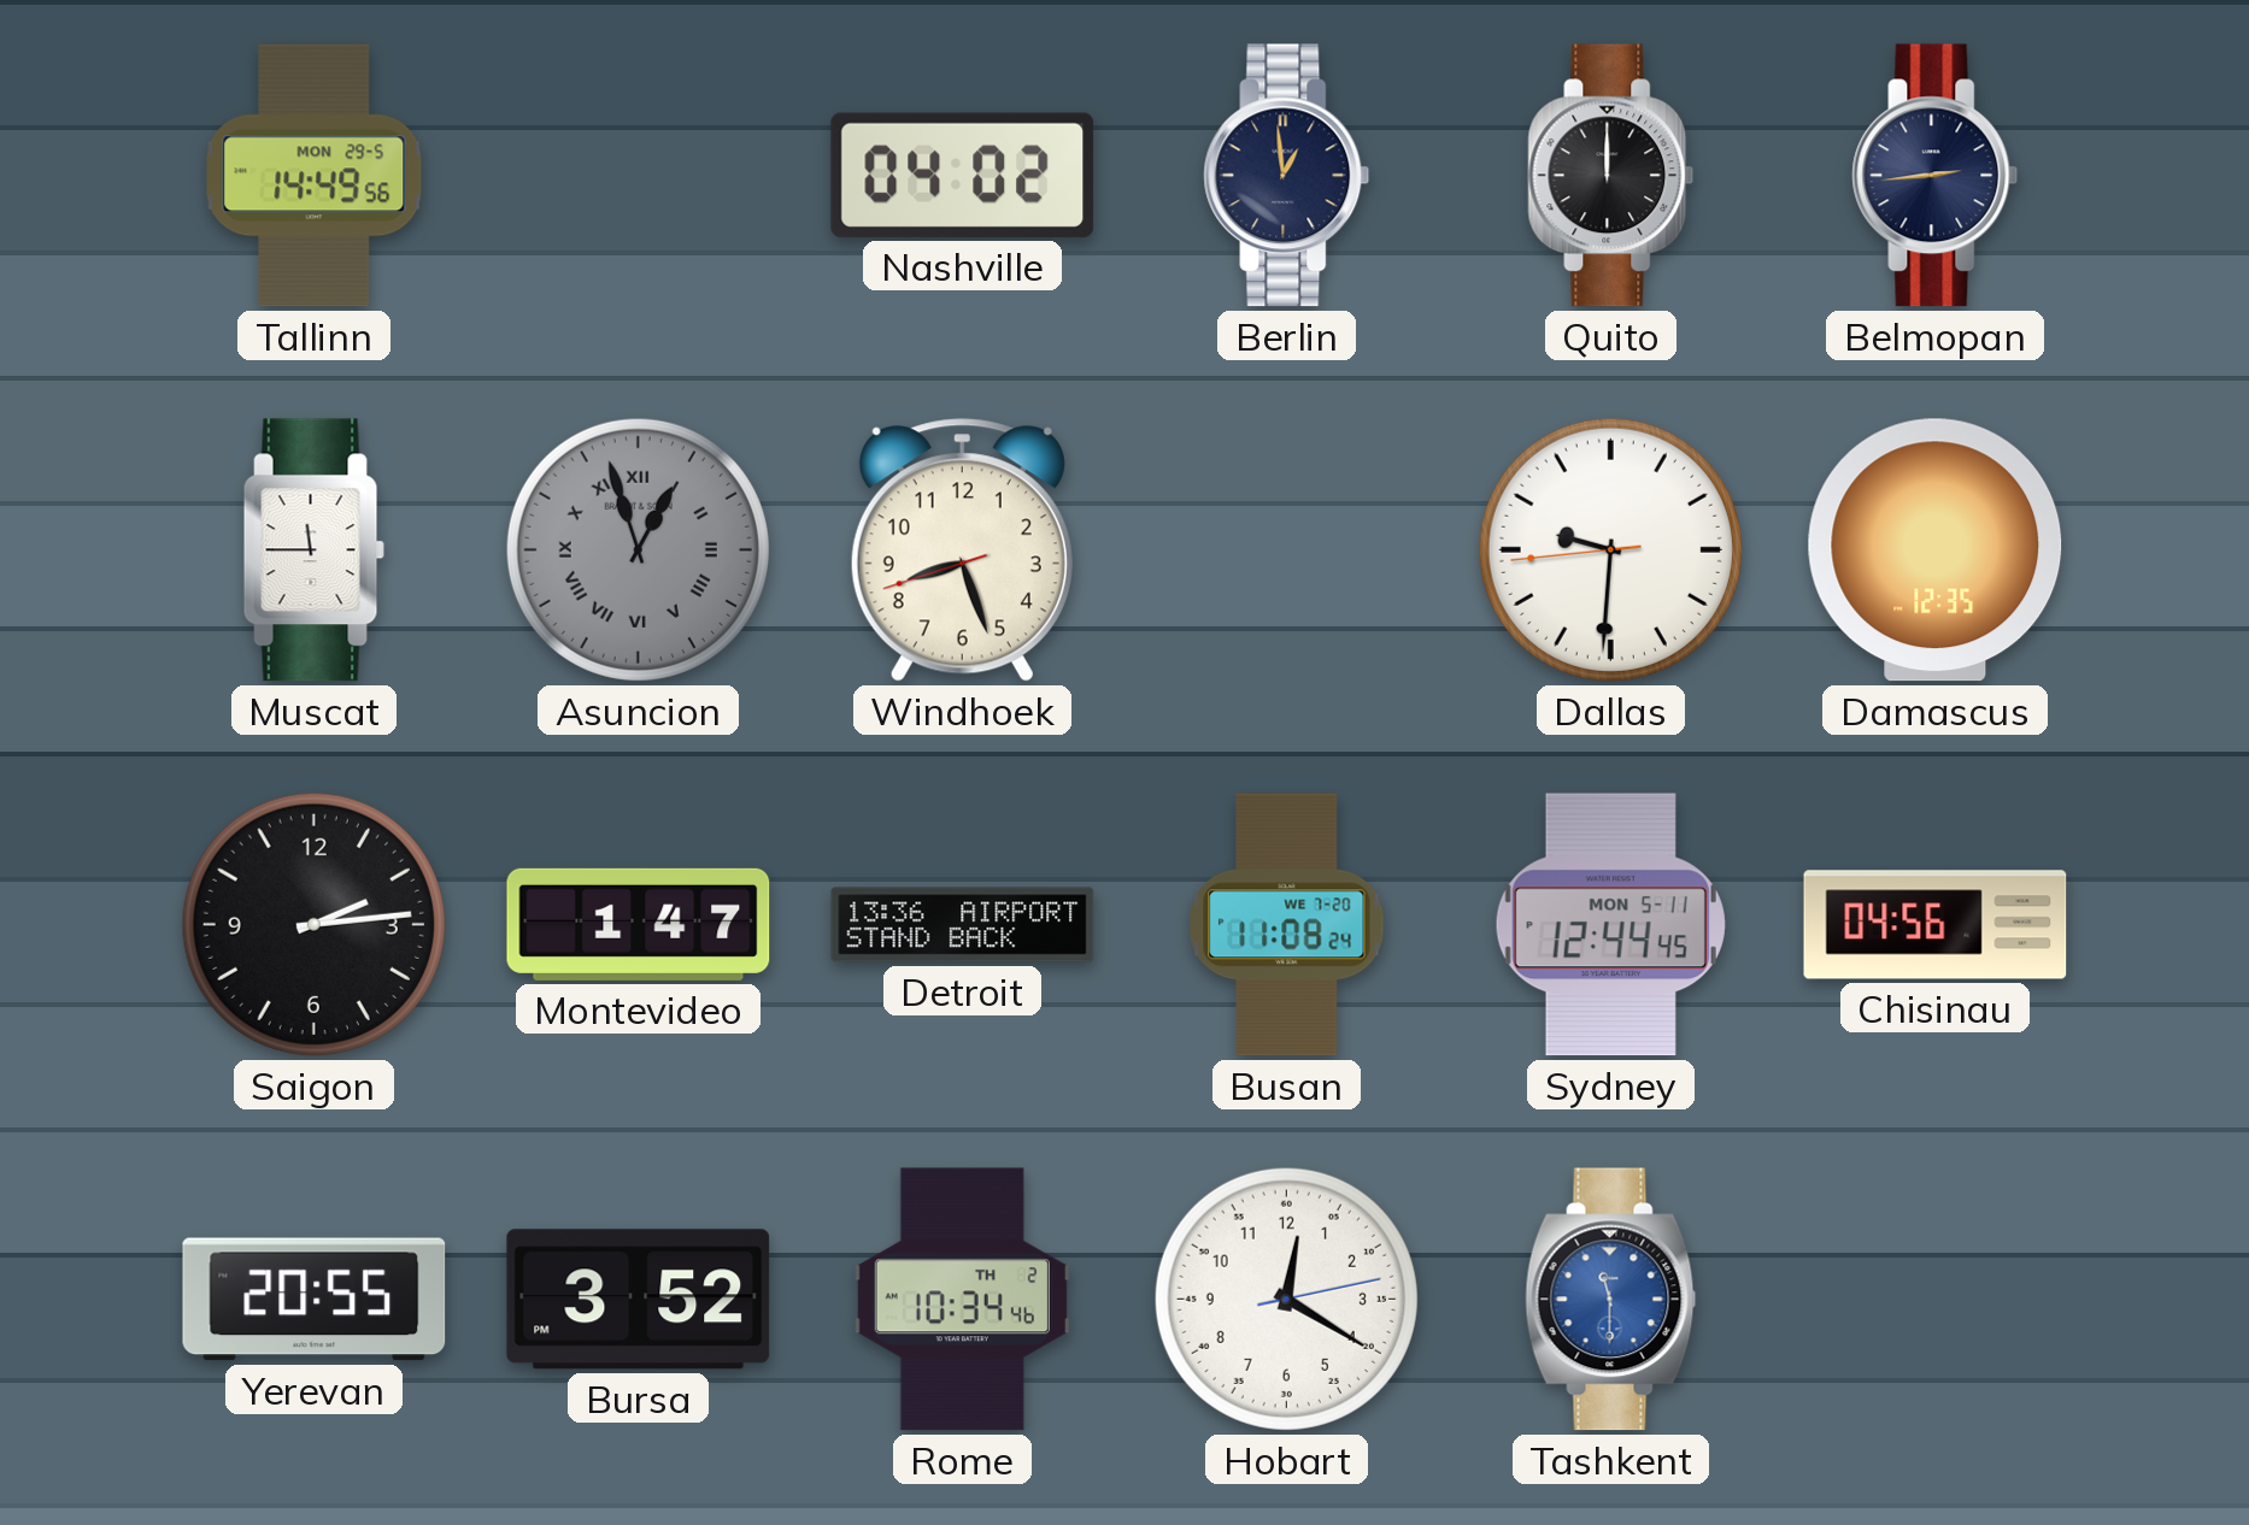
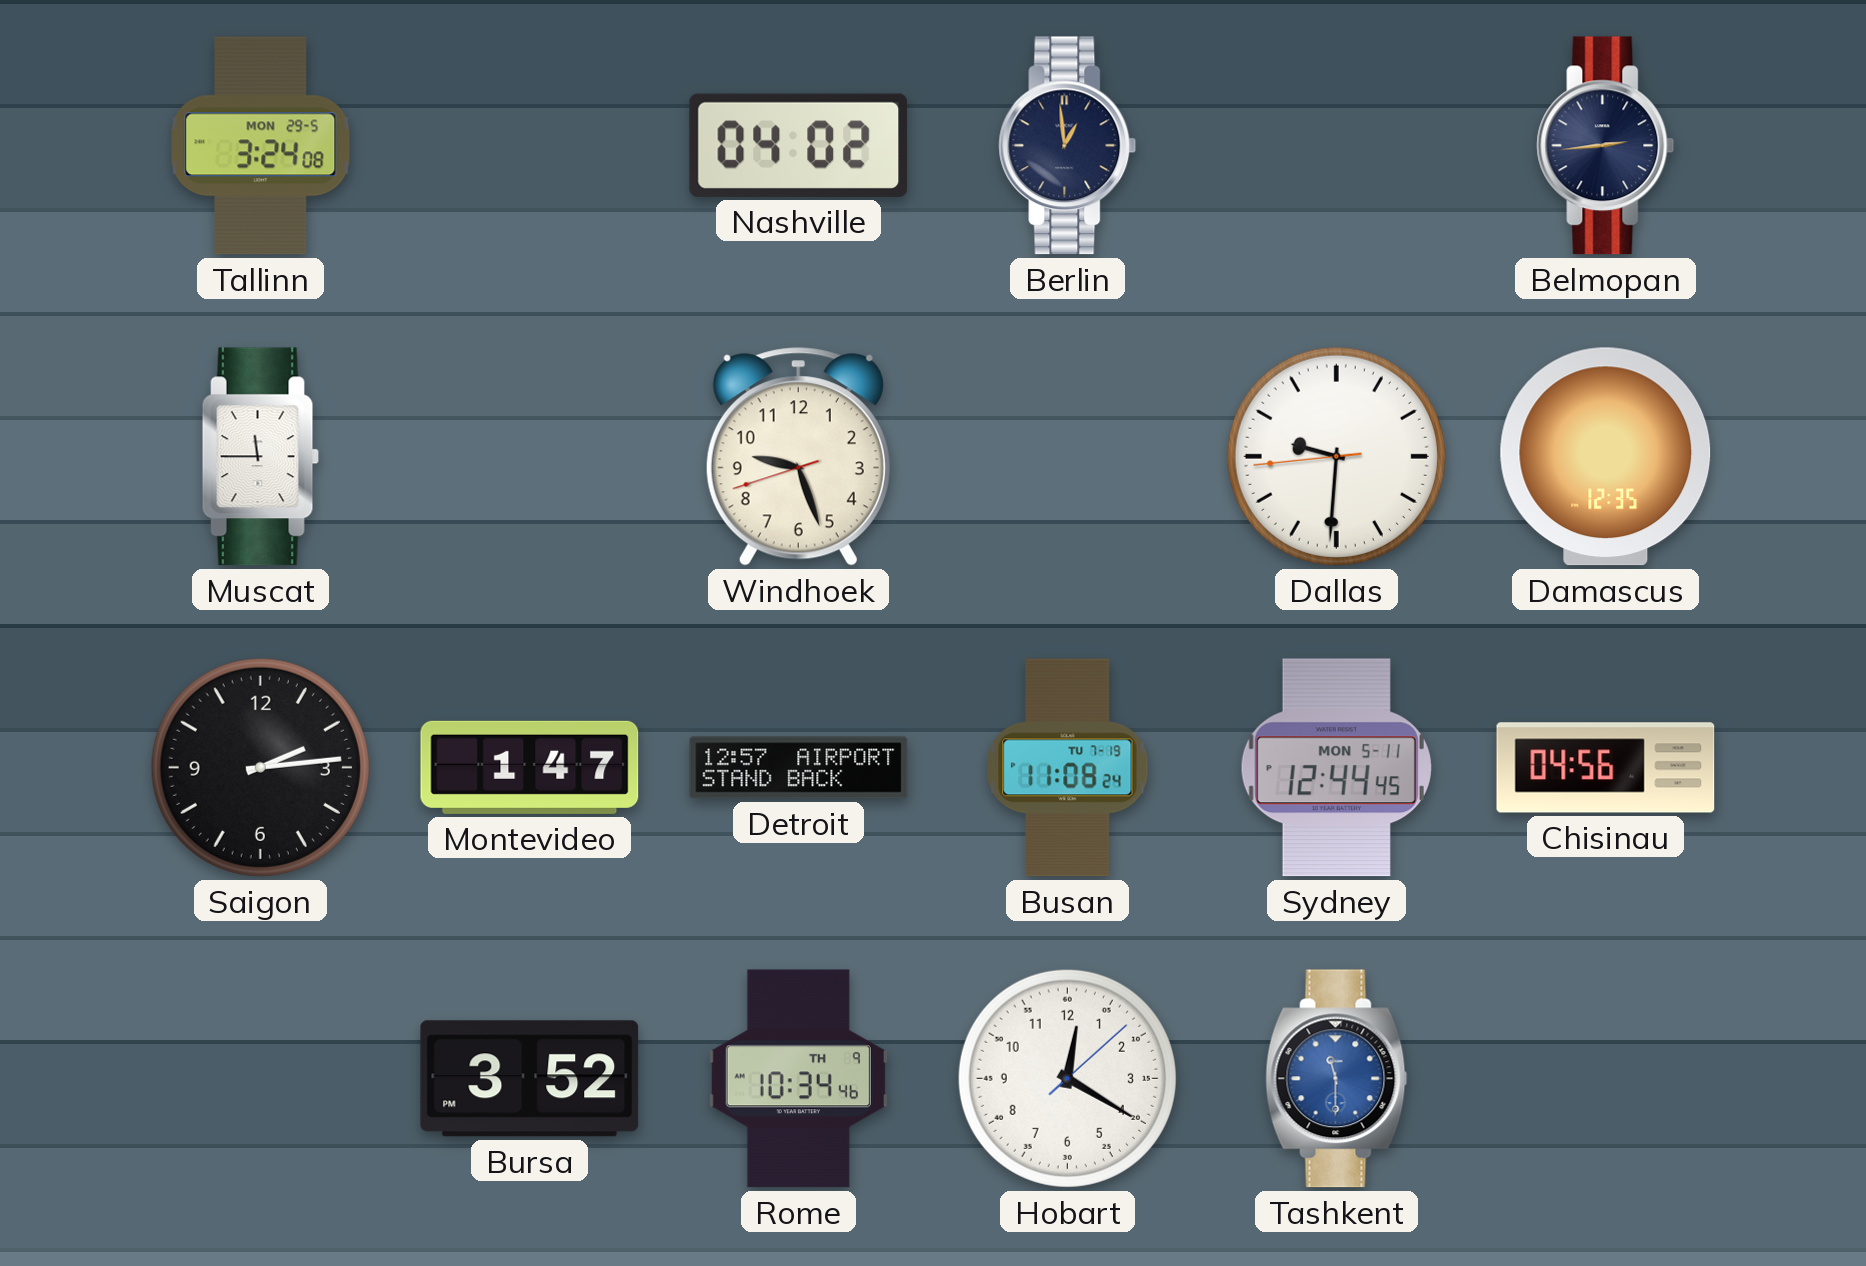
Tallinn: 14:49 -> 3:24 (261, 146)
Quito: 12:00 -> none (1611, 176)
Asuncion: 12:57 -> none (638, 549)
Windhoek: 8:26 -> 9:26 (798, 457)
Detroit: 13:36 -> 12:57 (799, 768)
Busan date: WE 7-20 -> TU 7-19 (1068, 768)
Yerevan: 20:55 -> none (315, 1300)
Rome date: TH 2 -> TH 9 (798, 1079)
Hobart: 12:20:13 -> 12:20:08 (1067, 1078)
